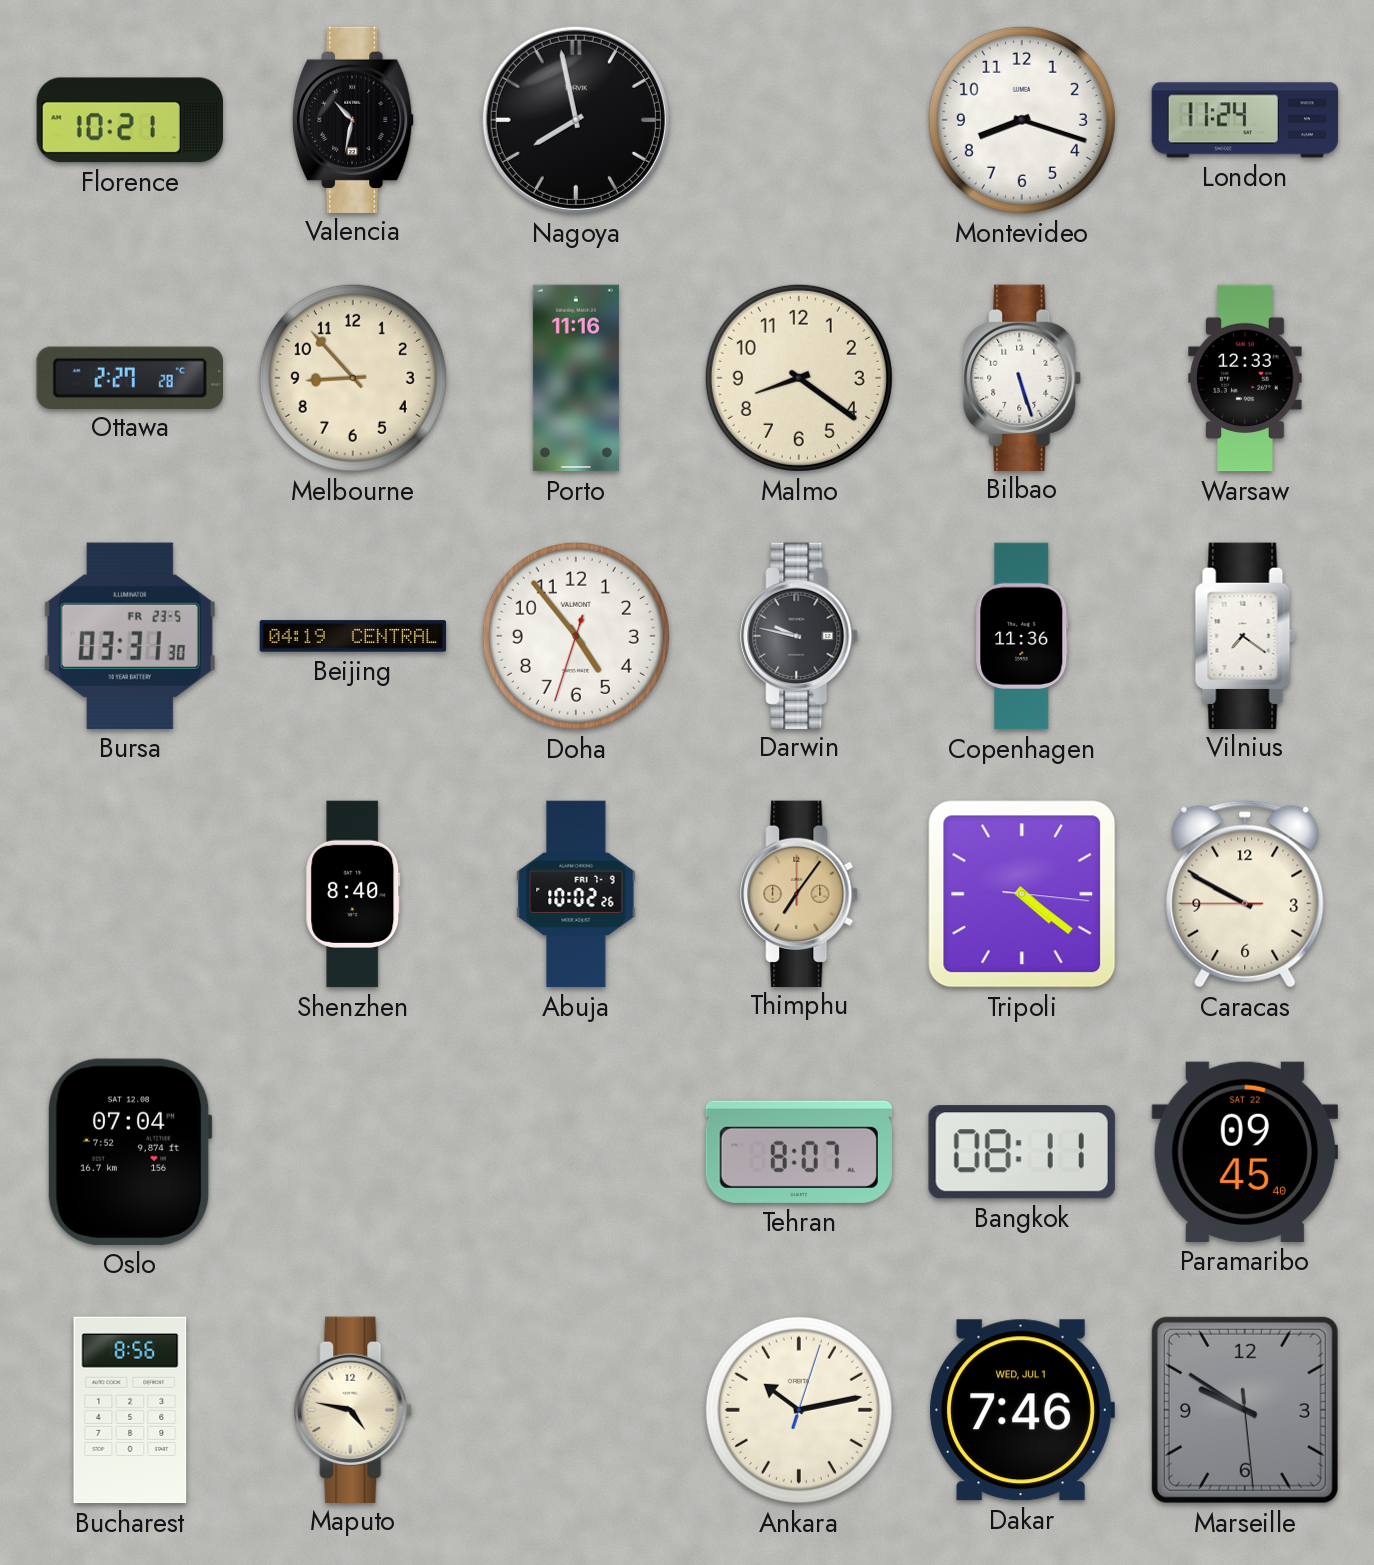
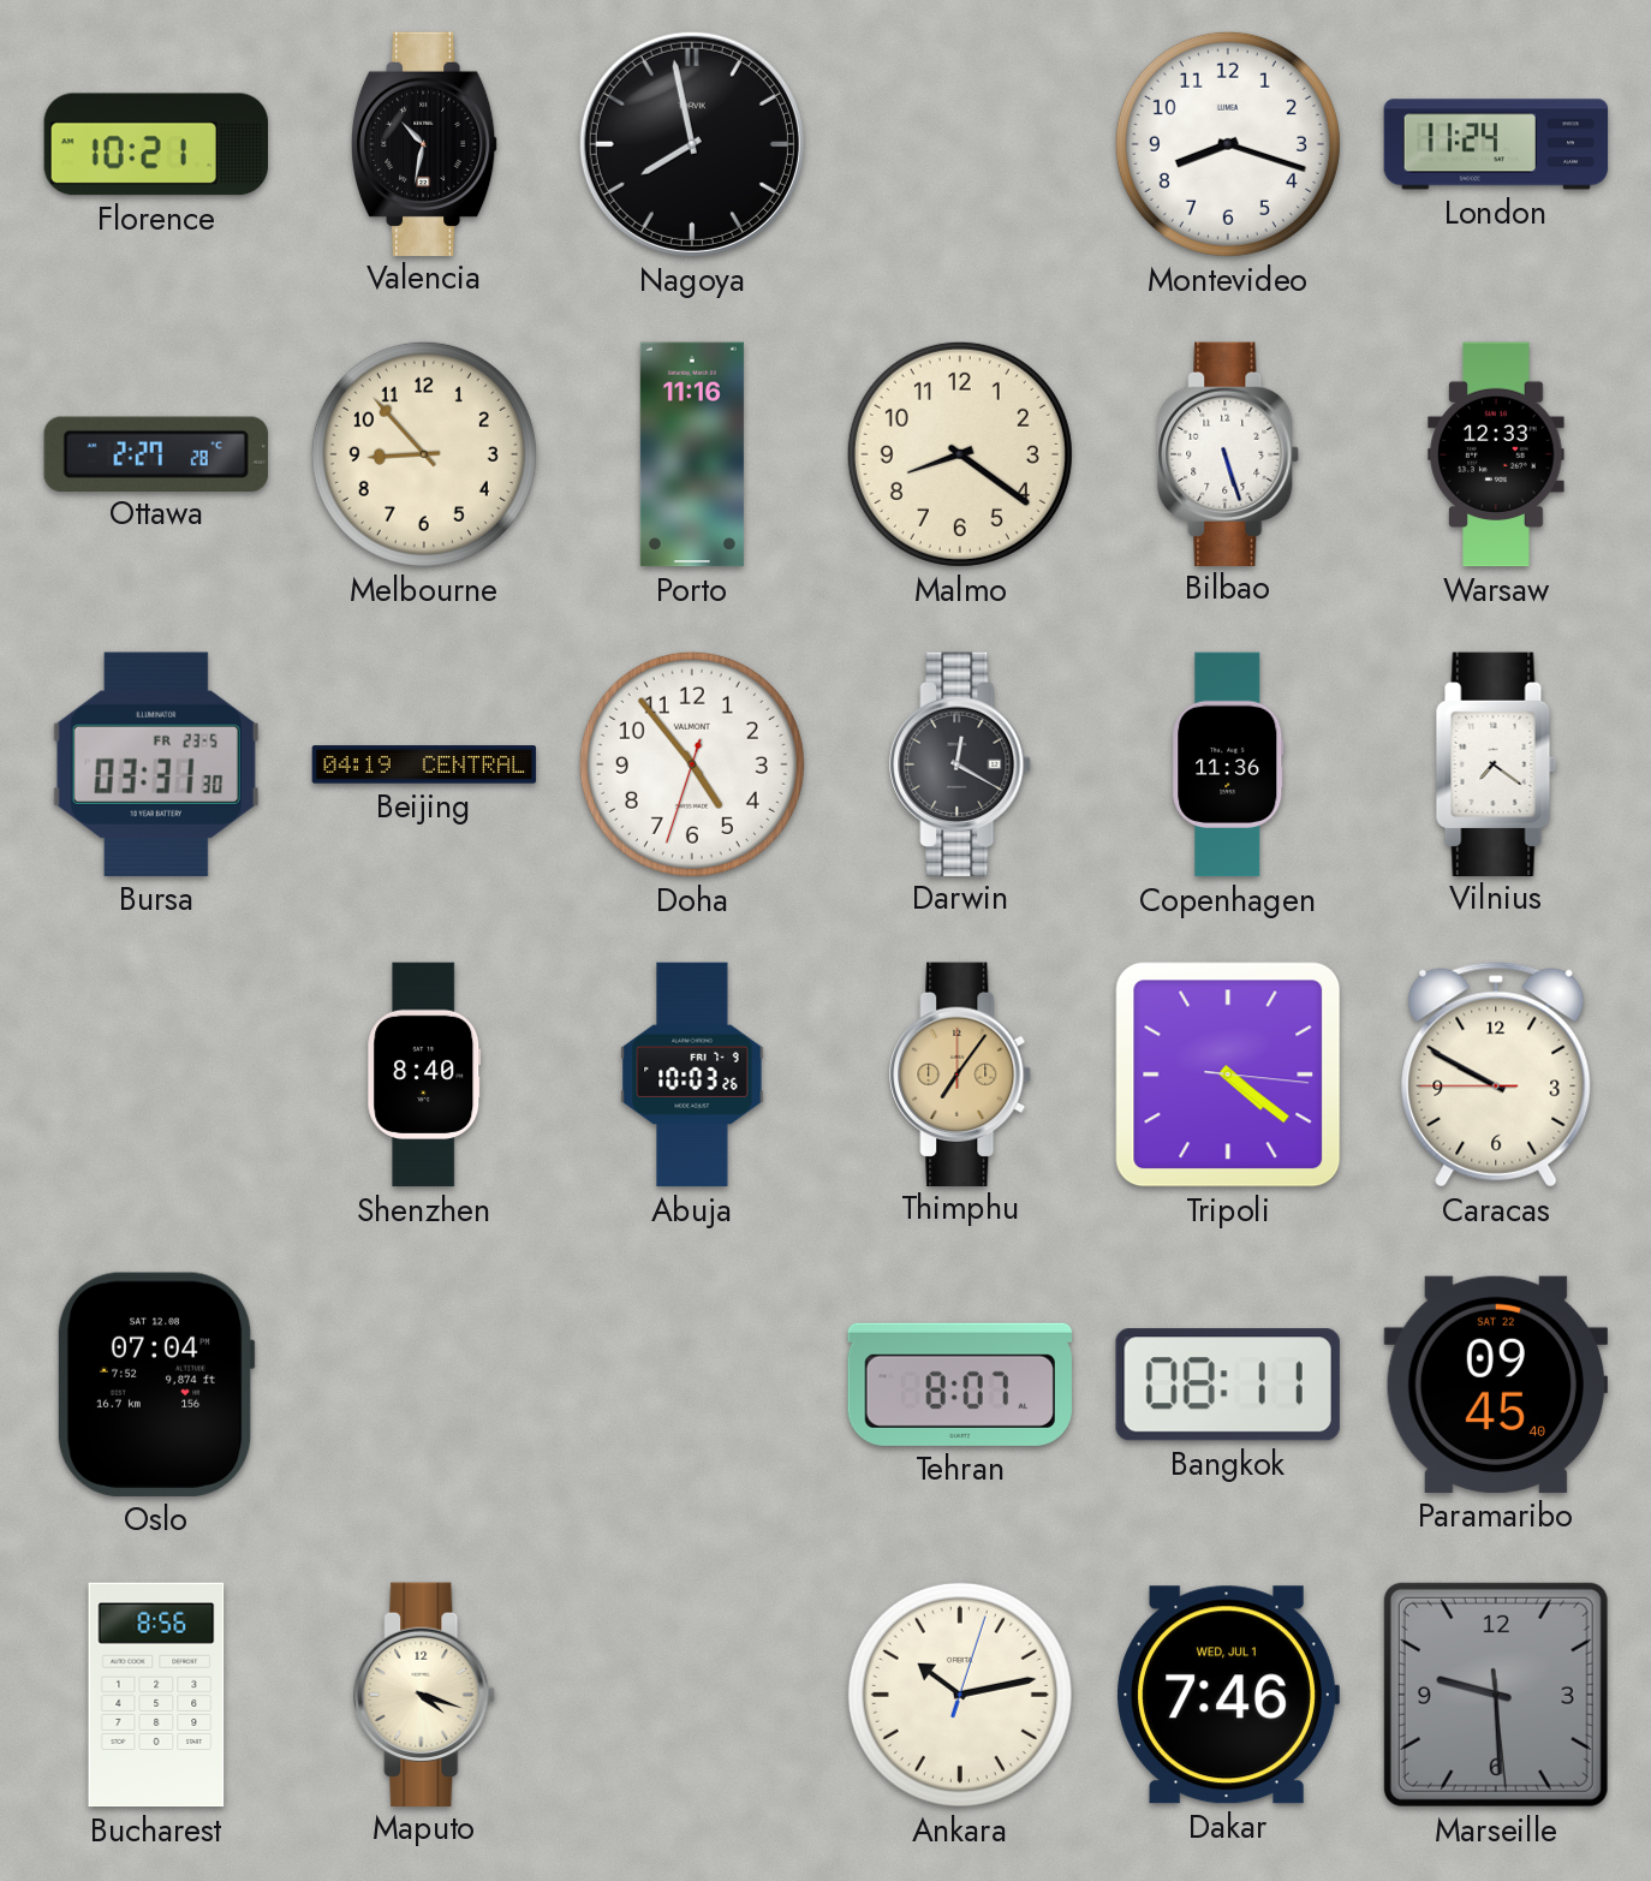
Darwin: 9:47 -> 12:20 (961, 763)
Abuja: 10:02 -> 10:03 (692, 1075)
Maputo: 4:47 -> 4:18 (425, 1694)
Marseille: 9:50 -> 9:29 (1496, 1695)
